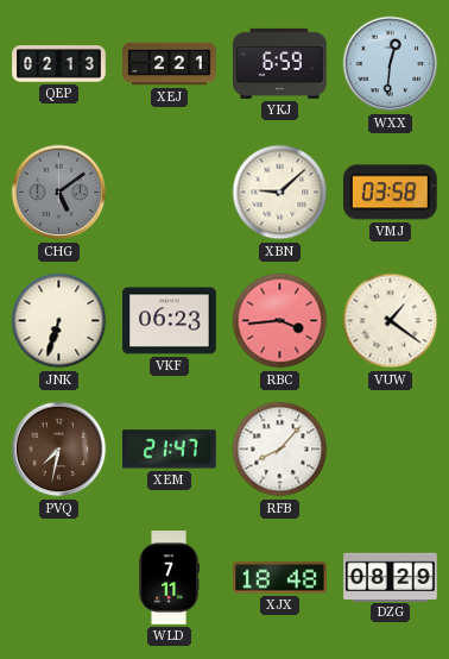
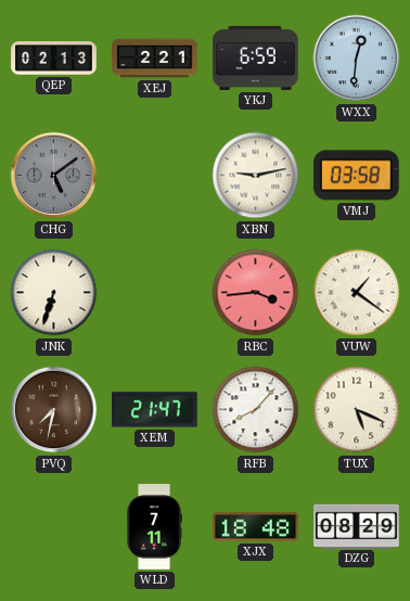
XBN: 9:08 -> 9:13 (256, 176)
VKF: 06:23 -> none (170, 321)
TUX: none -> 5:19 (357, 410)
